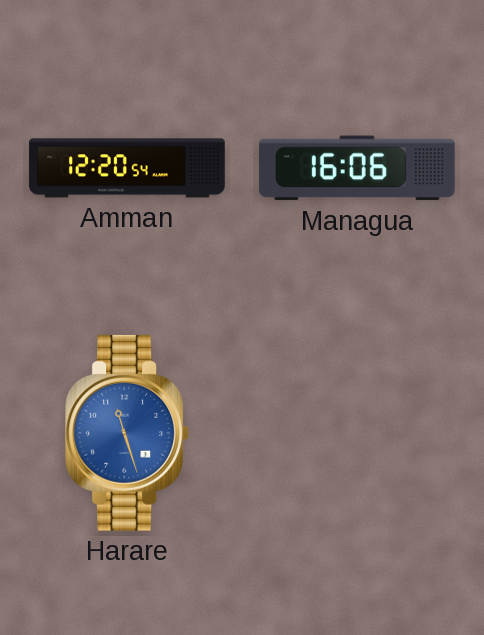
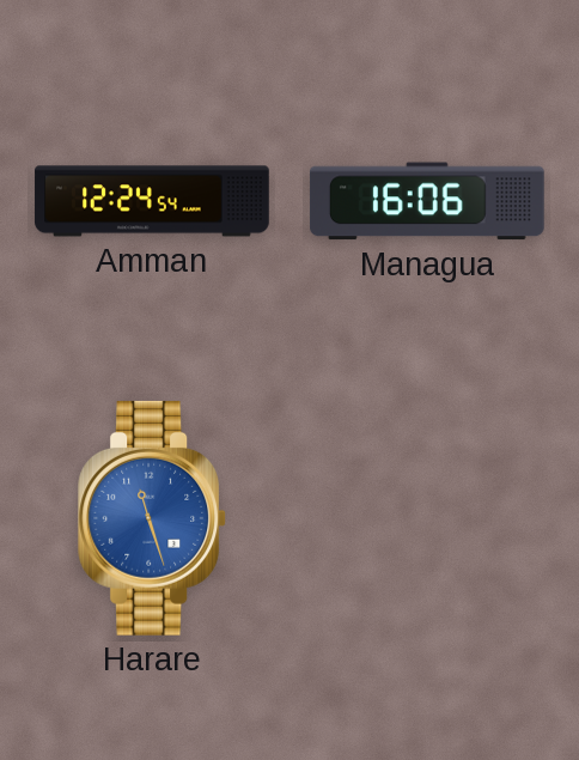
Amman: 12:20 -> 12:24 (152, 201)
